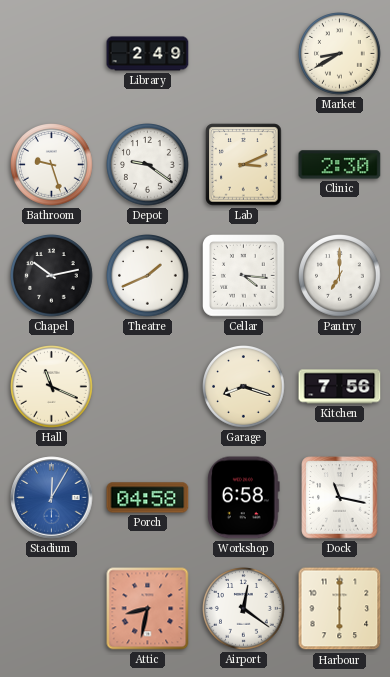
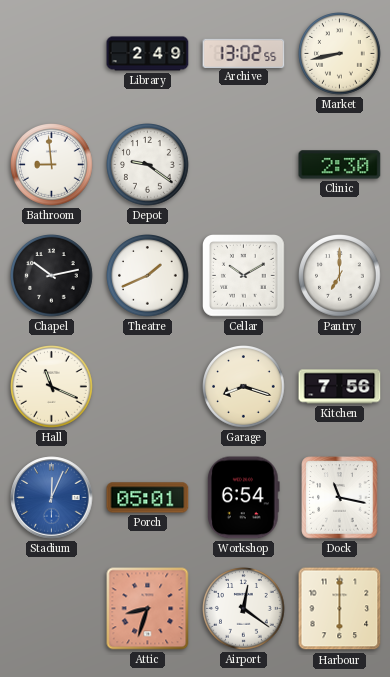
Archive: none -> 13:02 (244, 53)
Market: 8:40 -> 8:43 (340, 54)
Bathroom: 9:27 -> 8:59 (52, 165)
Lab: 3:11 -> none (244, 165)
Cellar: 4:16 -> 10:10 (244, 276)
Stadium: 12:05 -> 12:04 (52, 498)
Porch: 04:58 -> 05:01 (148, 498)
Workshop: 6:58 -> 6:54 (244, 498)
Attic: 8:32 -> 8:33 (148, 609)
